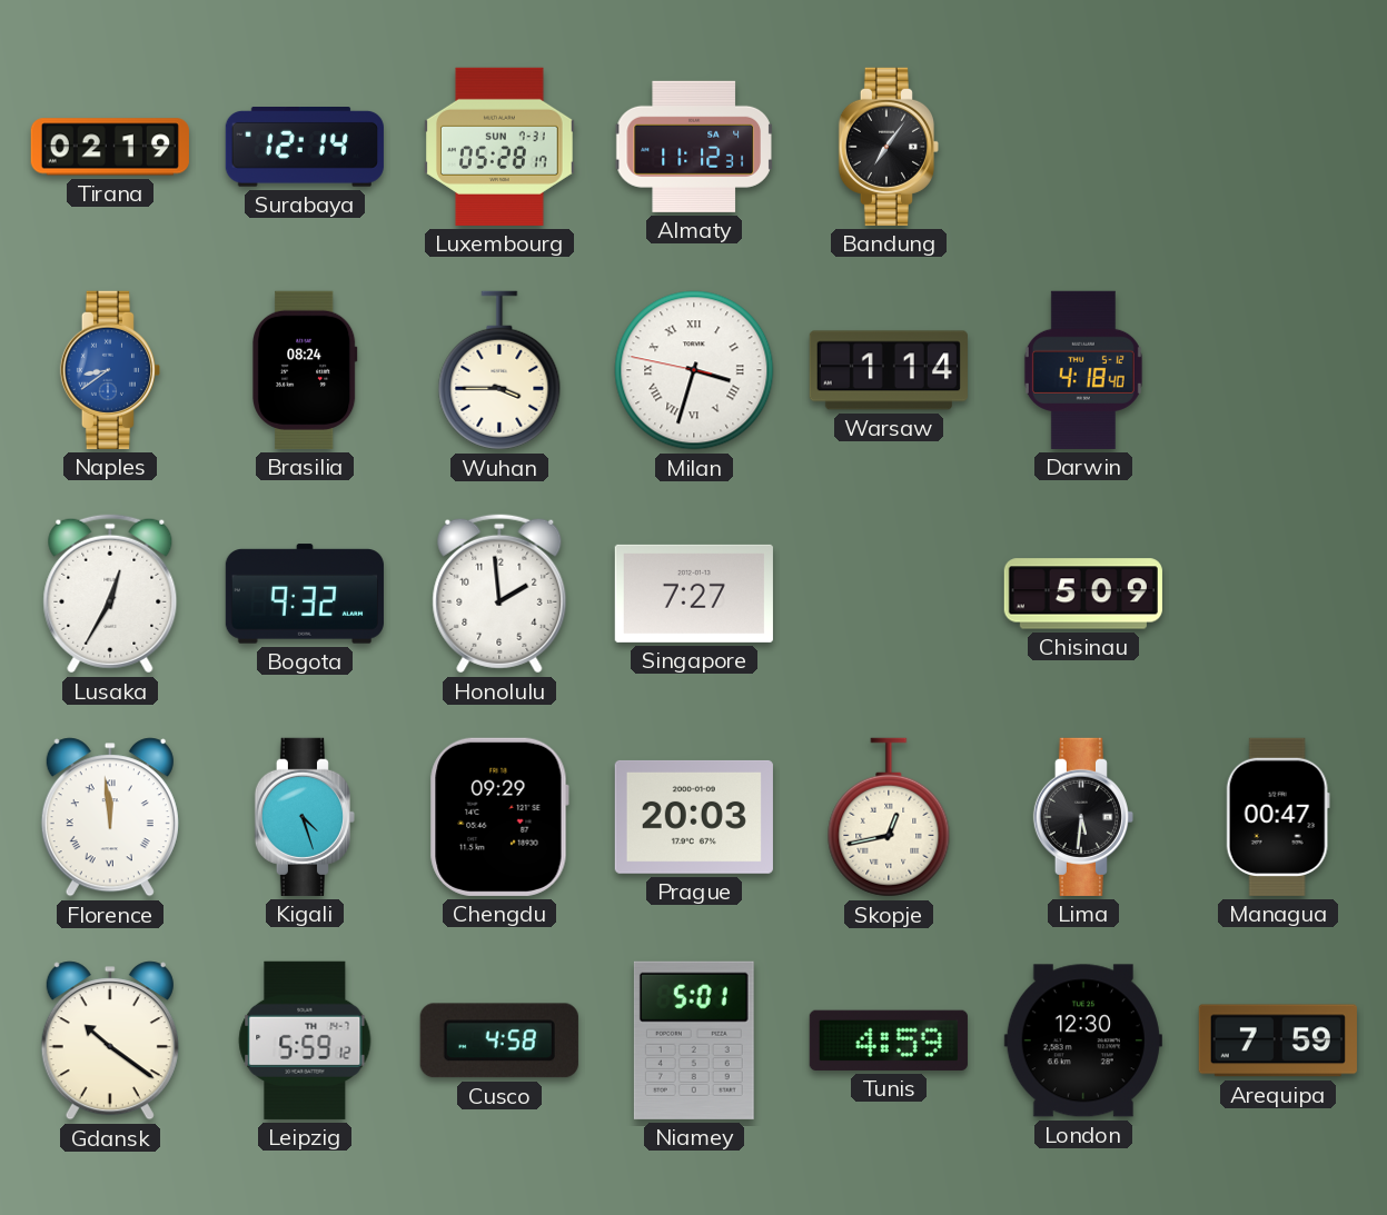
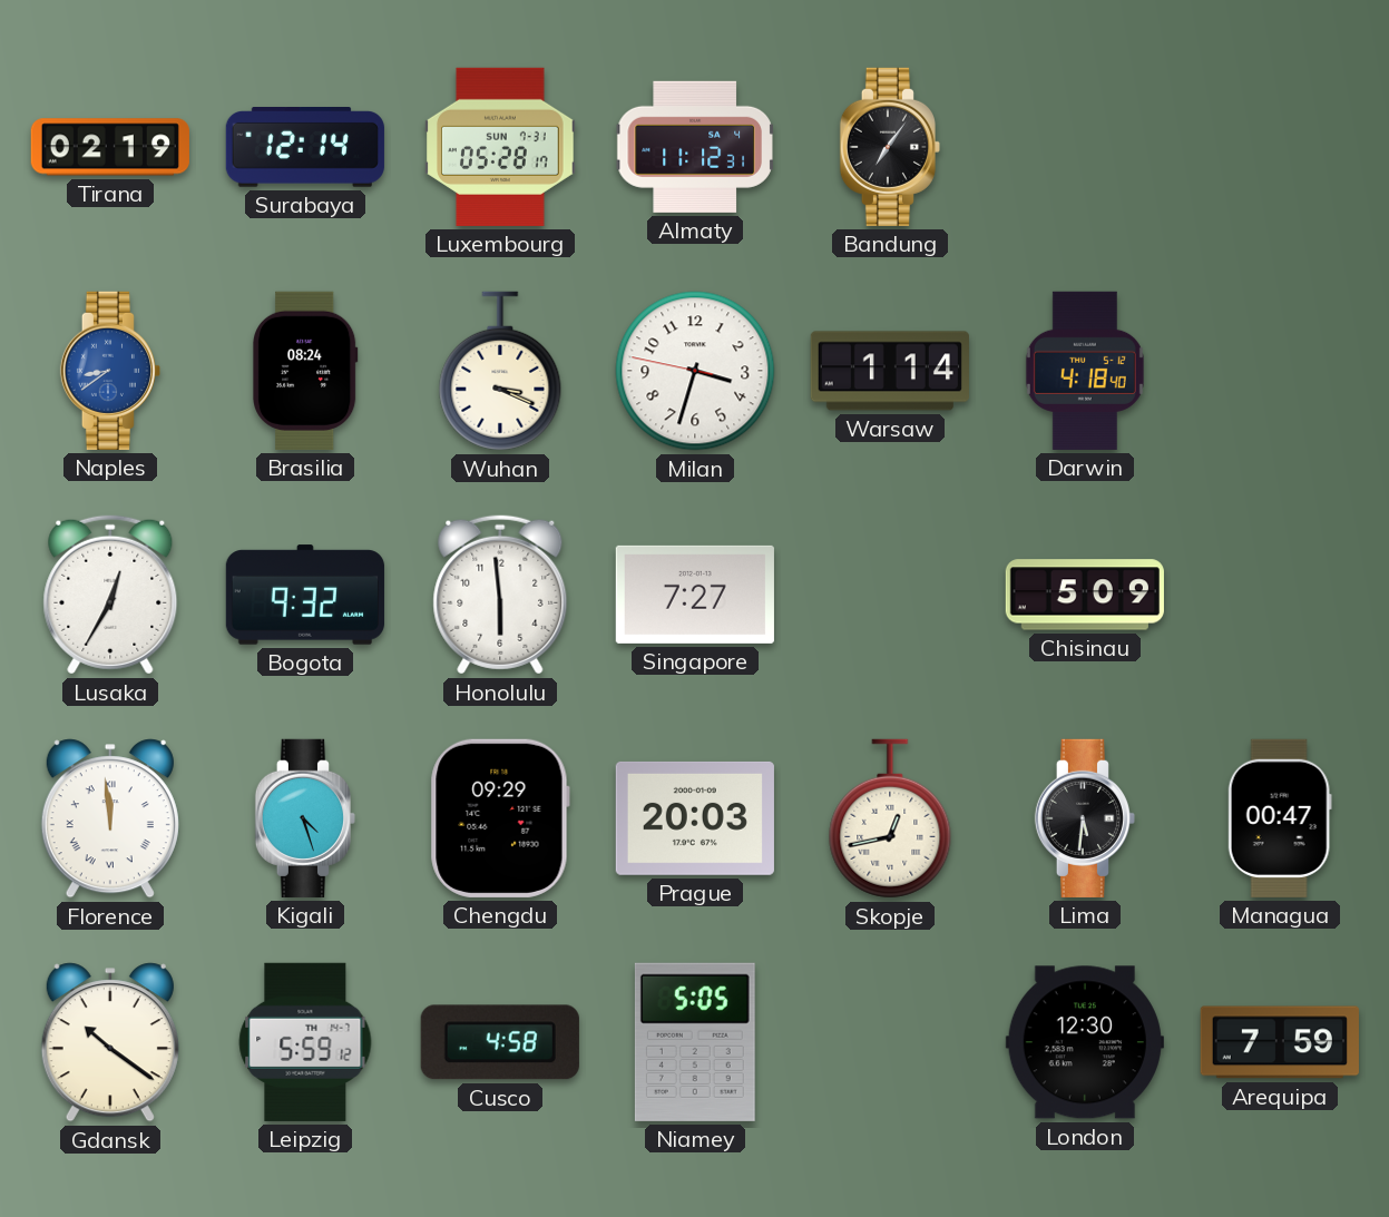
Wuhan: 3:45 -> 3:19 (500, 371)
Milan numerals: Roman -> Arabic (695, 371)
Honolulu: 1:59 -> 5:59 (500, 595)
Niamey: 5:01 -> 5:05 (695, 1042)
Tunis: 4:59 -> none (889, 1040)
